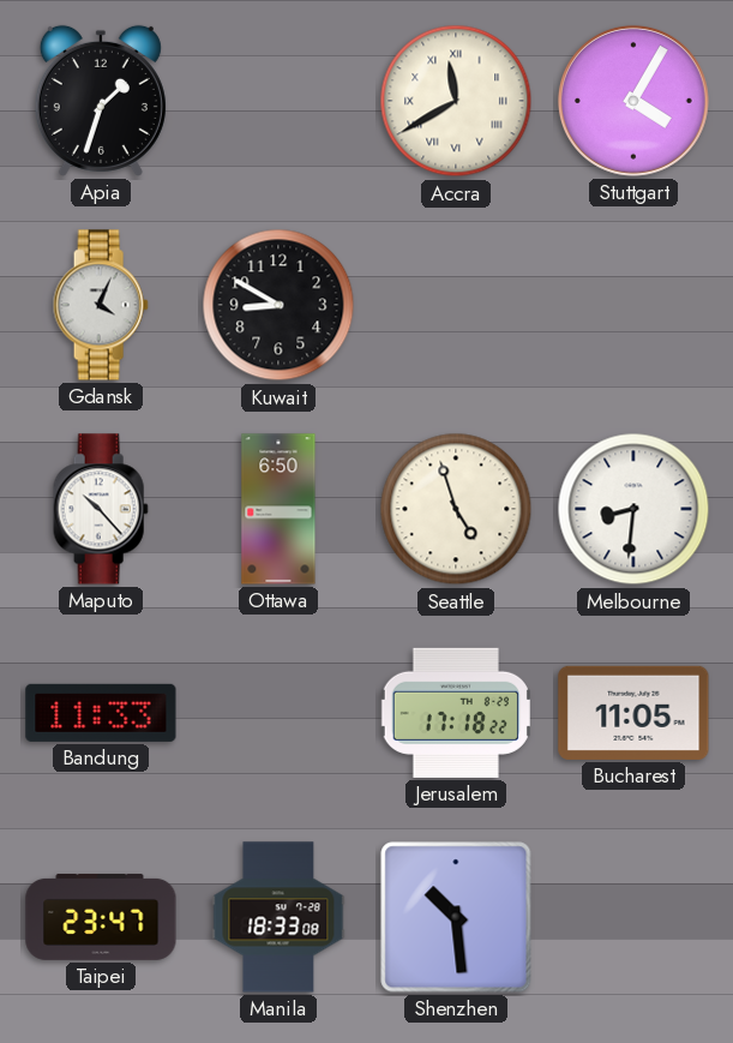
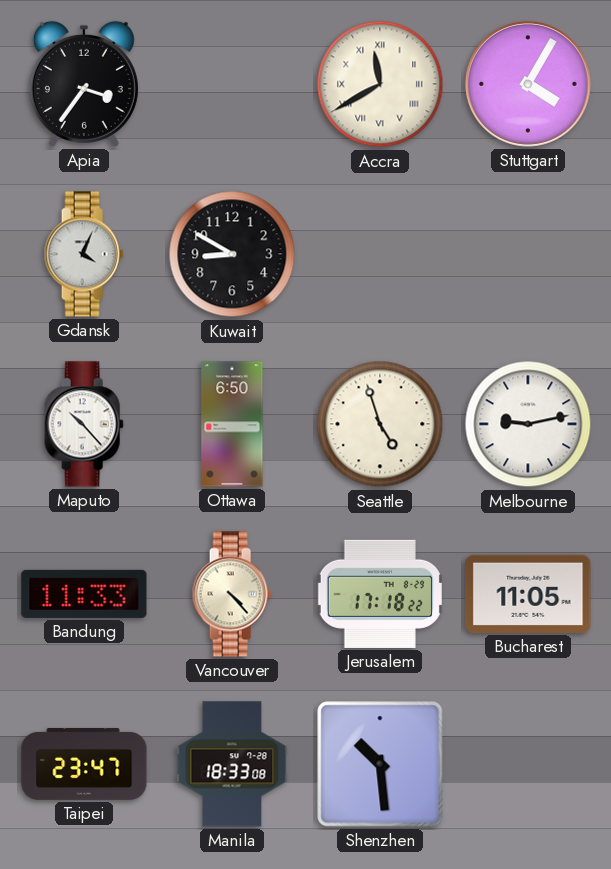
Apia: 1:33 -> 3:36 (84, 84)
Melbourne: 8:31 -> 9:13 (528, 424)
Vancouver: none -> 4:23 (232, 594)
